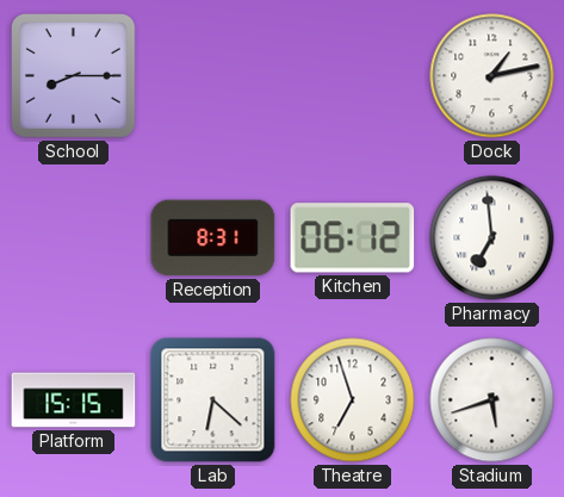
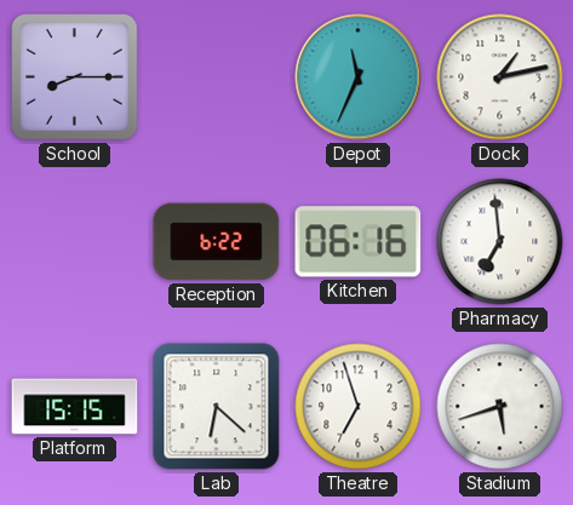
Depot: none -> 11:34 (359, 78)
Reception: 8:31 -> 6:22 (217, 242)
Kitchen: 06:12 -> 06:16 (359, 242)
